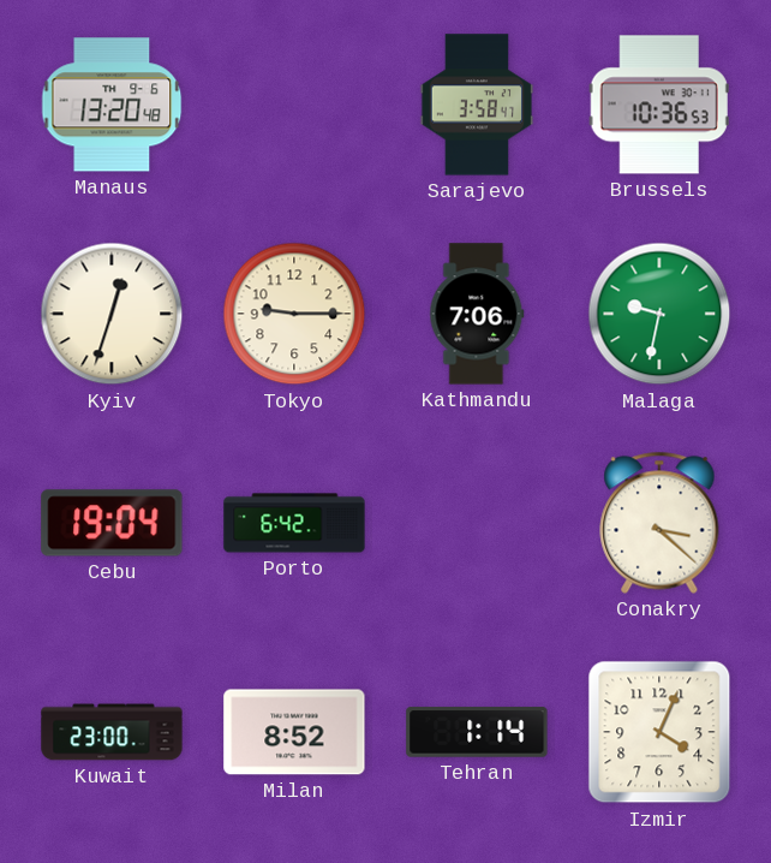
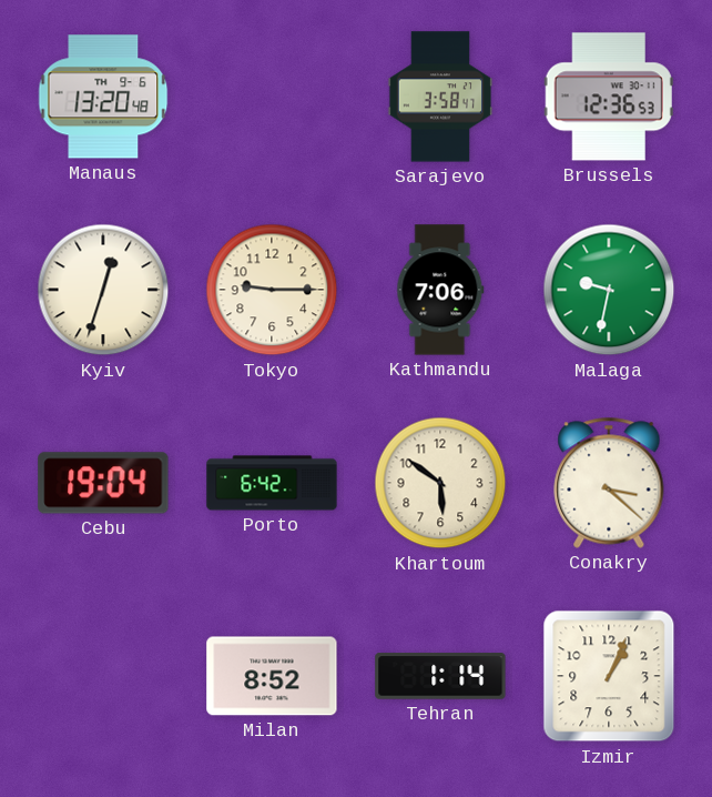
Brussels: 10:36 -> 12:36 (609, 97)
Khartoum: none -> 5:51 (440, 483)
Kuwait: 23:00 -> none (112, 732)
Izmir: 4:04 -> 1:04 (609, 676)
